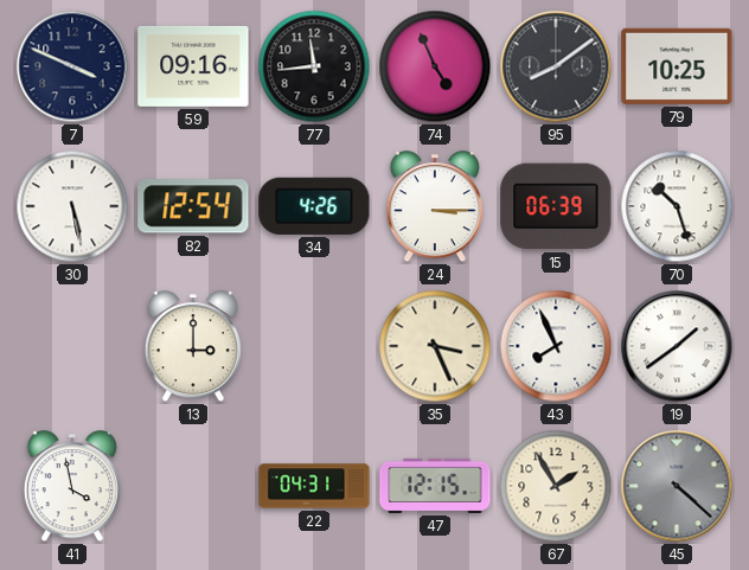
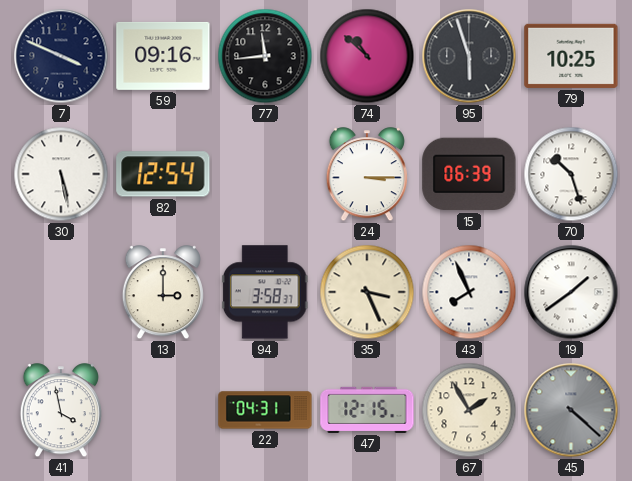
74: 4:56 -> 10:52 (367, 56)
95: 8:09 -> 5:57 (469, 56)
34: 4:26 -> none (314, 206)
94: none -> 3:58 (265, 292)
